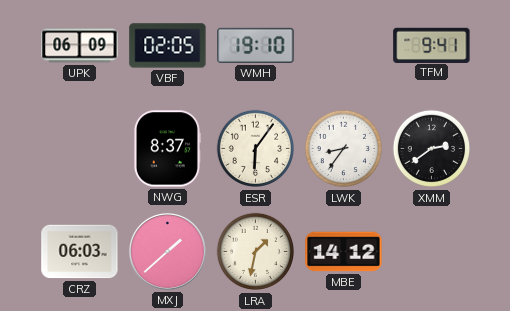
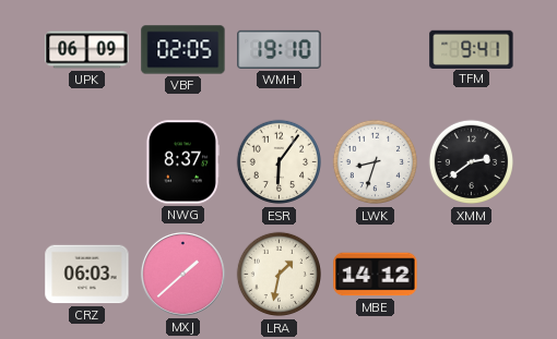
LWK: 8:36 -> 8:33 (376, 162)
